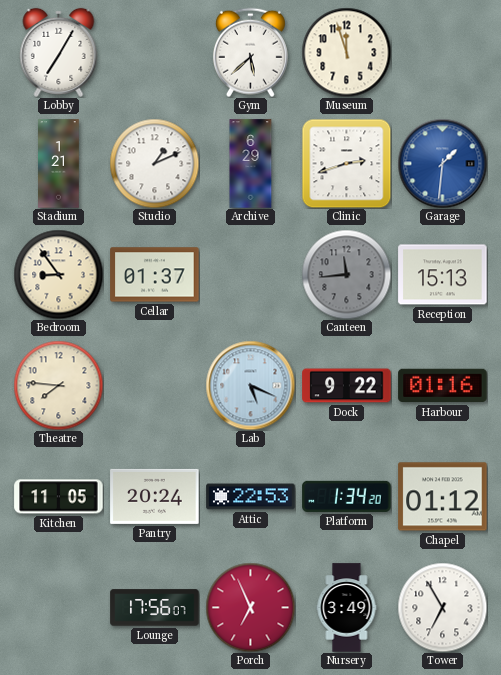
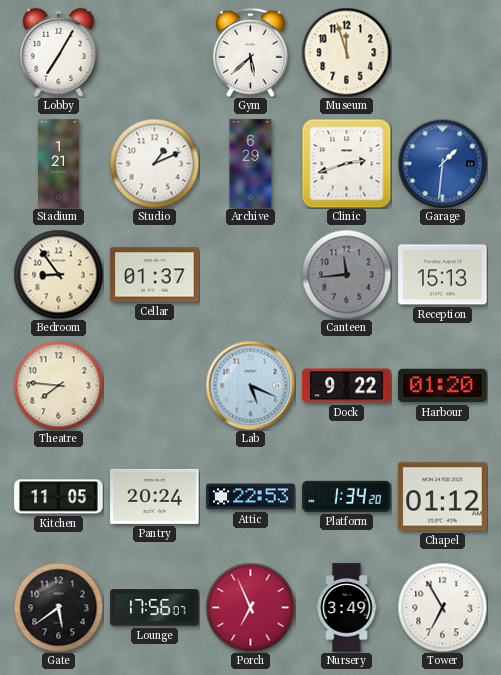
Harbour: 01:16 -> 01:20 (443, 386)
Gate: none -> 5:39 (58, 607)
